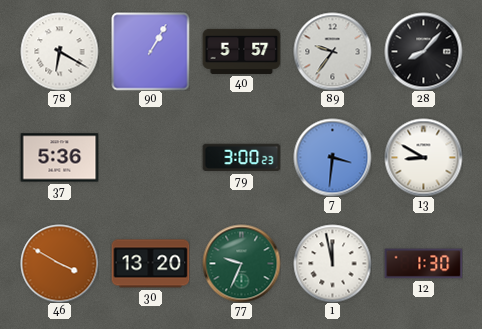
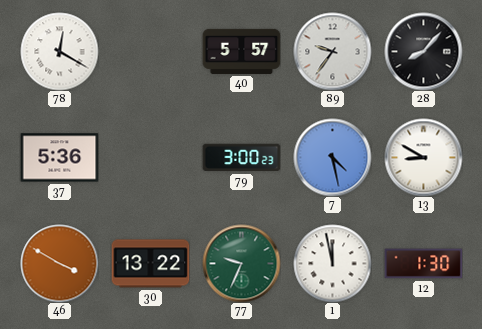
78: 6:20 -> 12:20 (59, 51)
90: 1:05 -> none (150, 51)
7: 3:31 -> 4:28 (332, 157)
30: 13:20 -> 13:22 (150, 264)
